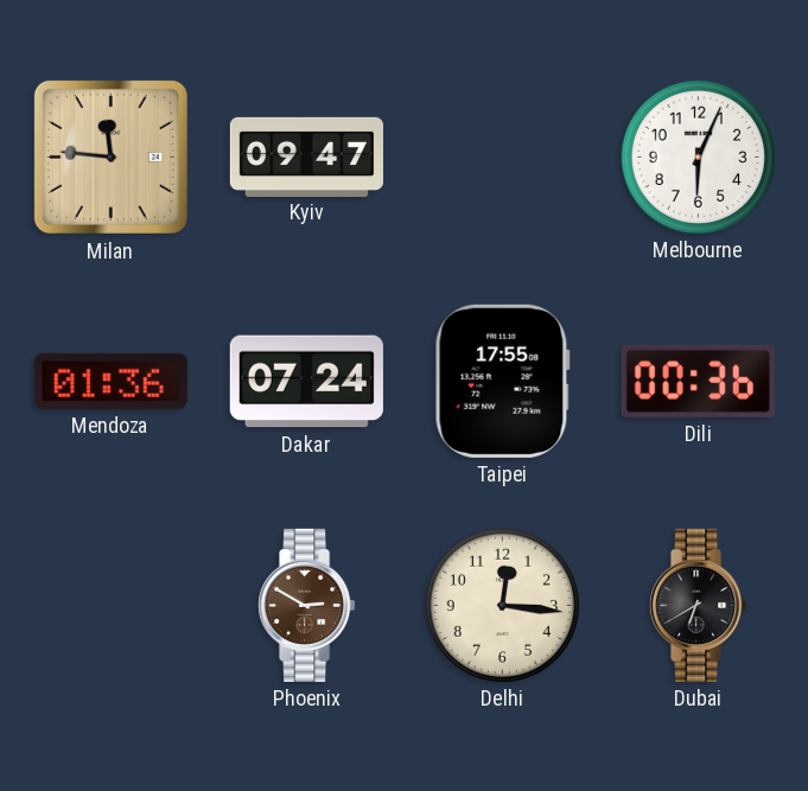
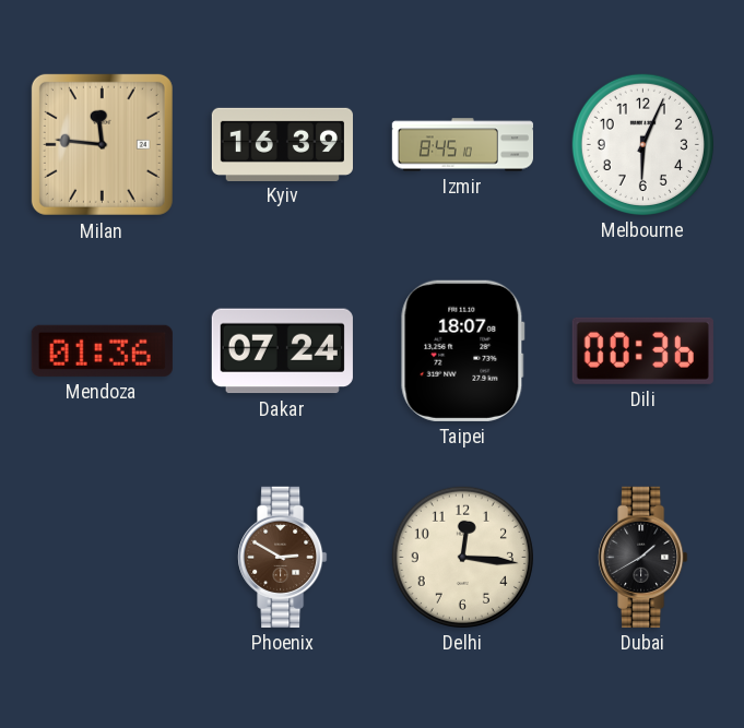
Kyiv: 09:47 -> 16:39 (282, 144)
Izmir: none -> 8:45 (462, 145)
Taipei: 17:55 -> 18:07 (462, 350)
Dubai: 6:40 -> 1:40 (643, 557)
